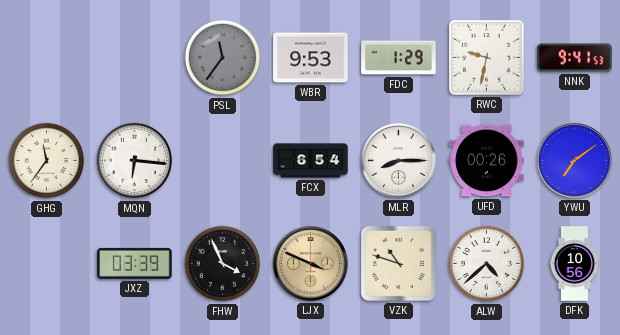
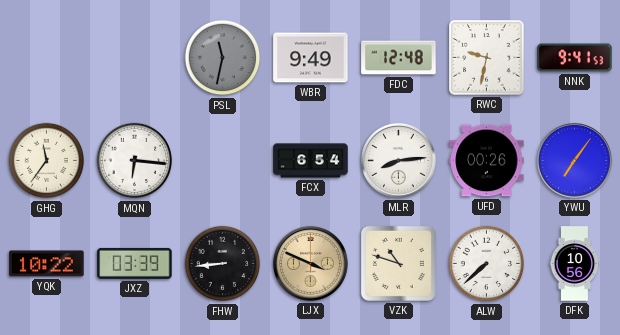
PSL: 11:36 -> 11:32 (223, 58)
WBR: 9:53 -> 9:49 (311, 58)
FDC: 1:29 -> 12:48 (399, 58)
MLR: 8:15 -> 8:14 (398, 160)
YWU: 7:09 -> 7:06 (574, 160)
YQK: none -> 10:22 (47, 264)
FHW: 3:56 -> 8:44 (223, 264)
ALW: 4:38 -> 7:38 (487, 264)
